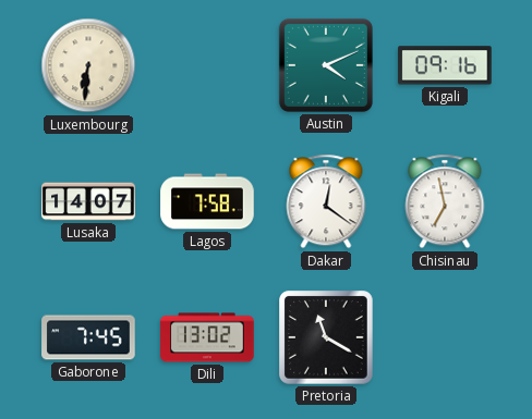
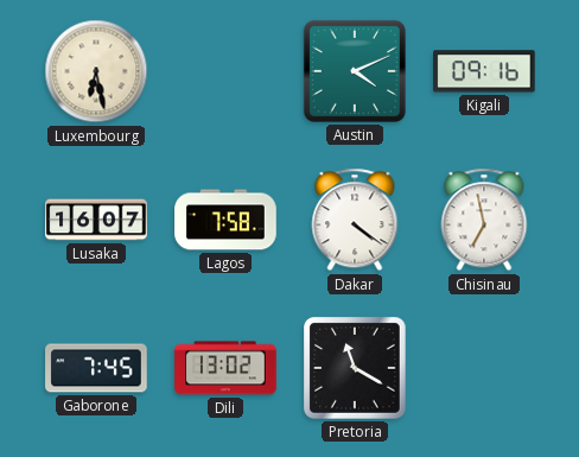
Luxembourg: 6:31 -> 6:28 (96, 71)
Lusaka: 14:07 -> 16:07 (96, 220)
Dakar: 12:21 -> 4:21 (355, 220)
